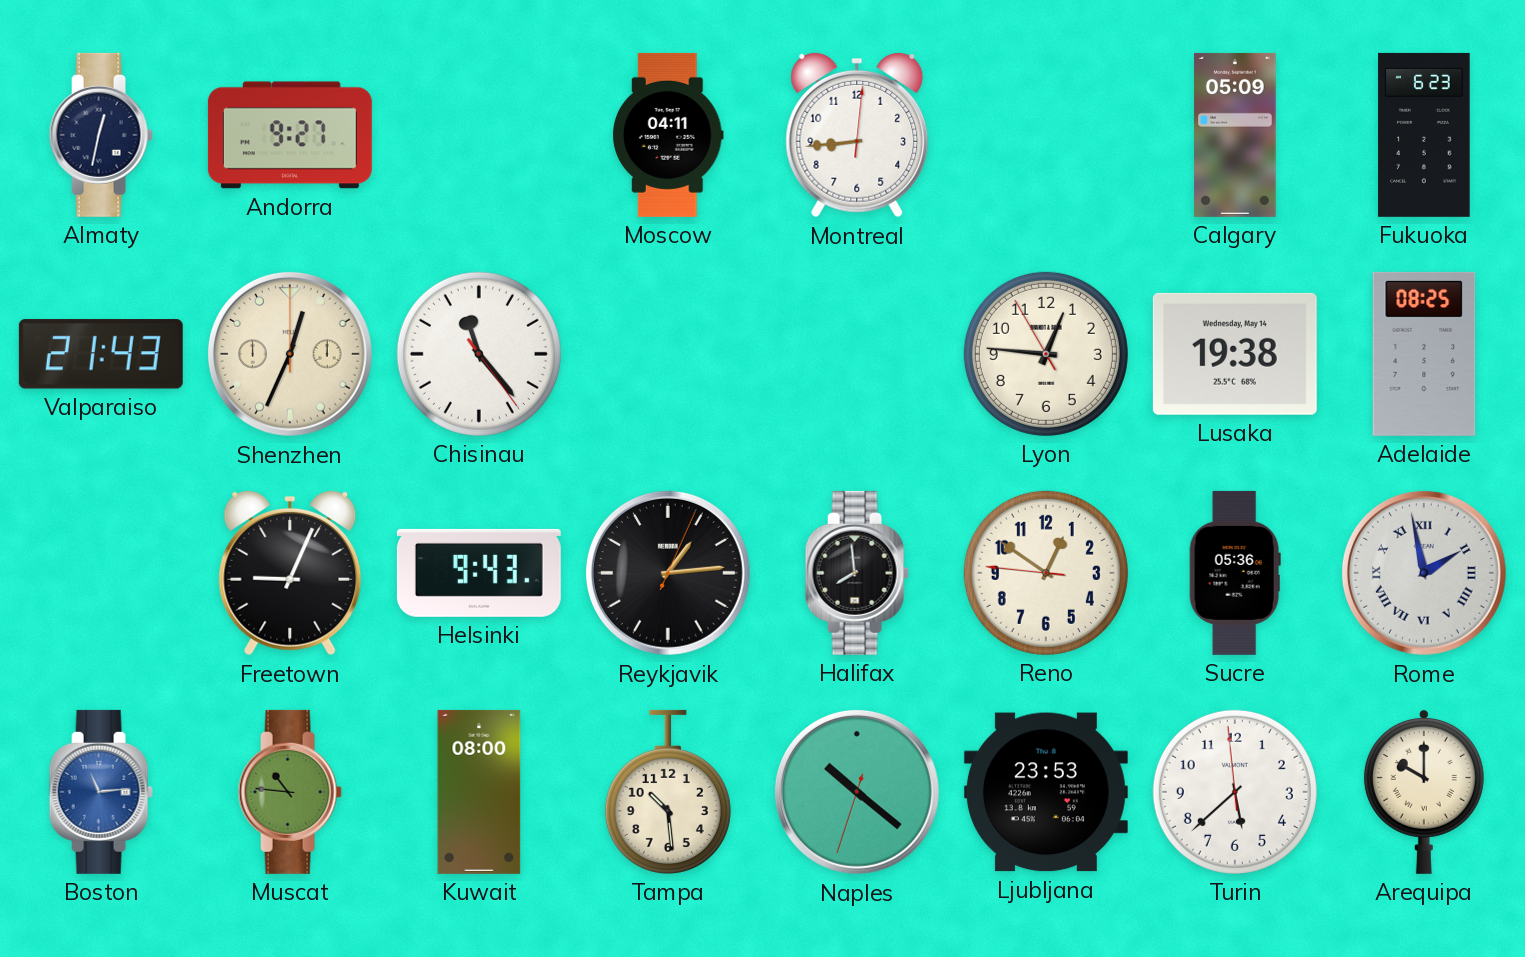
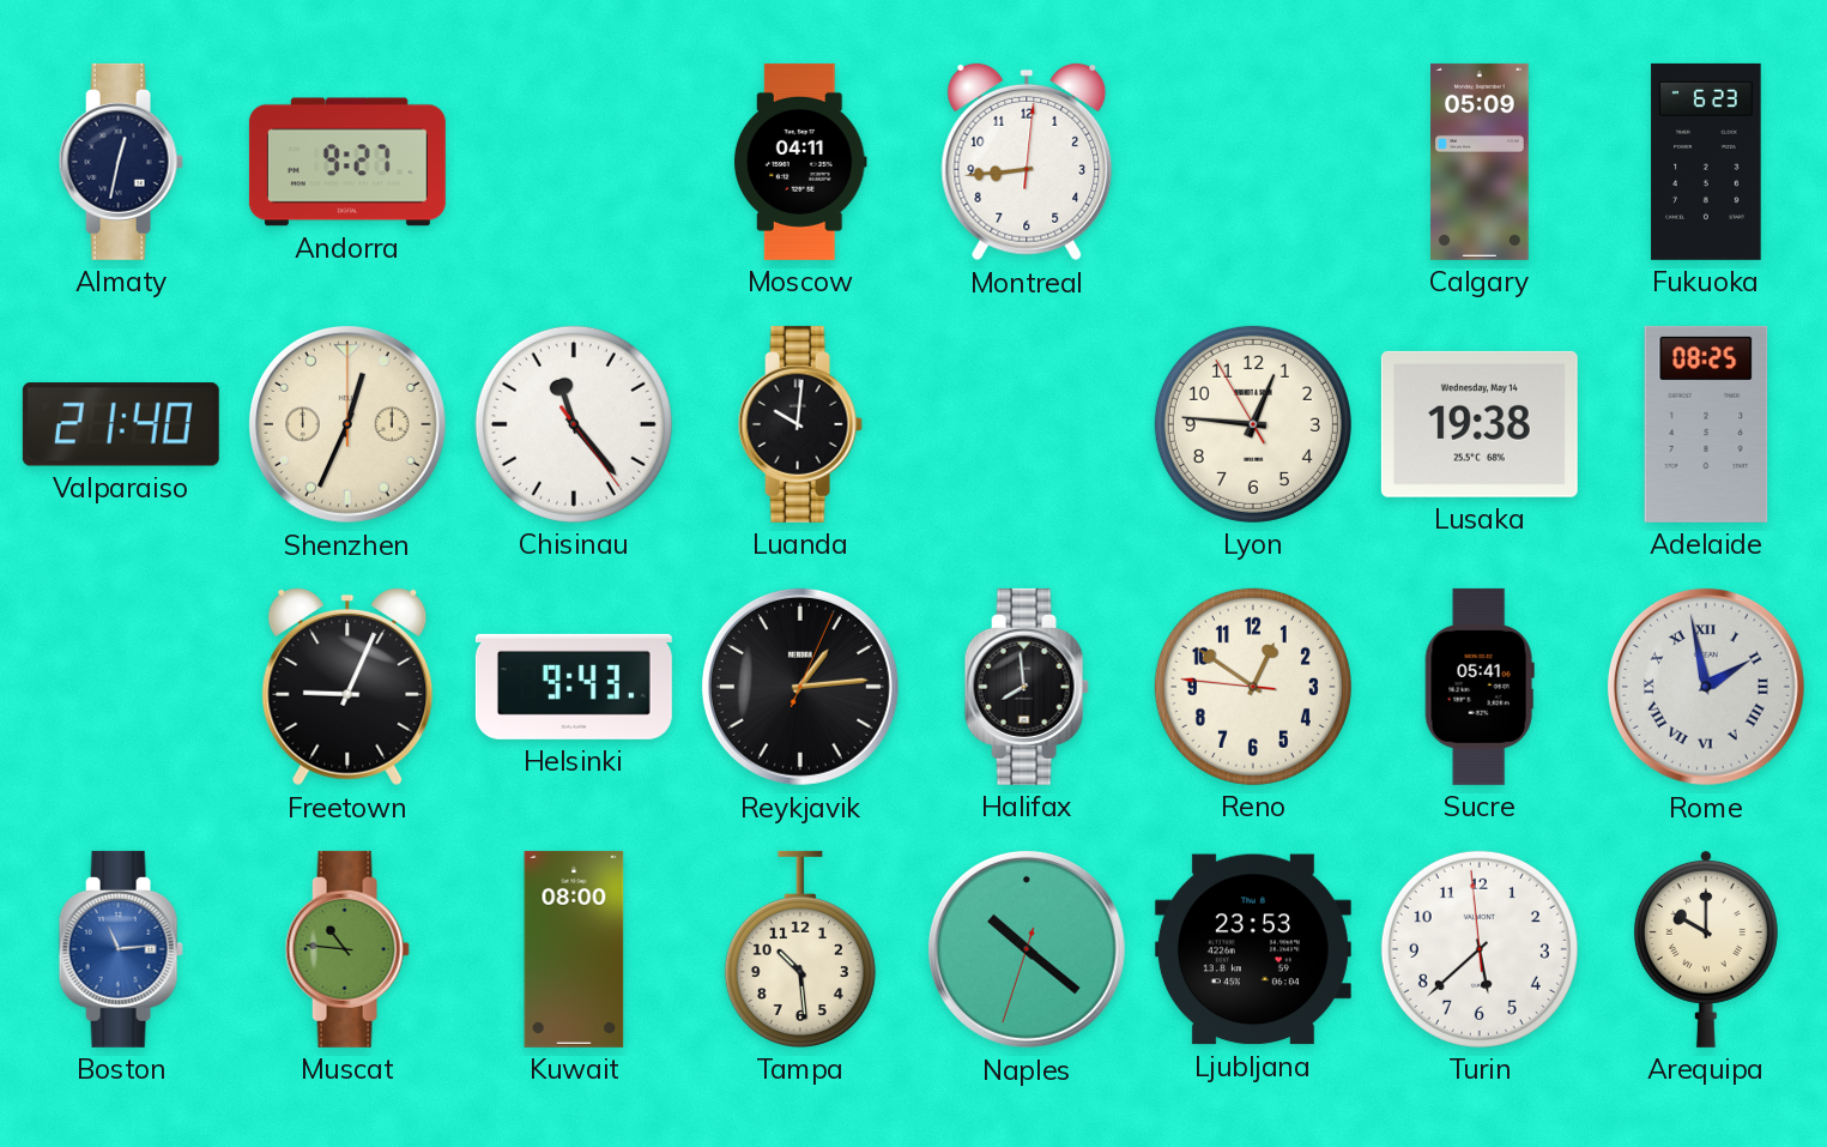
Valparaiso: 21:43 -> 21:40 (121, 424)
Luanda: none -> 10:01 (800, 424)
Sucre: 05:36 -> 05:41 (1480, 687)
